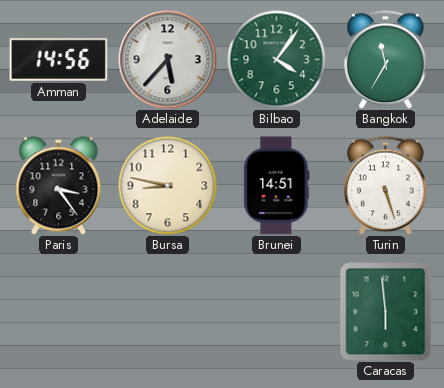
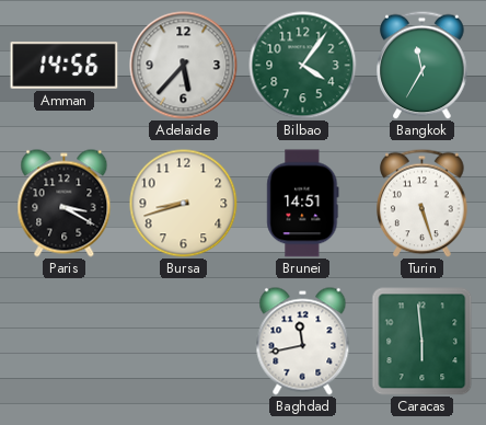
Paris: 3:24 -> 3:20 (65, 204)
Bursa: 8:47 -> 8:42 (184, 204)
Baghdad: none -> 11:43 (303, 342)
